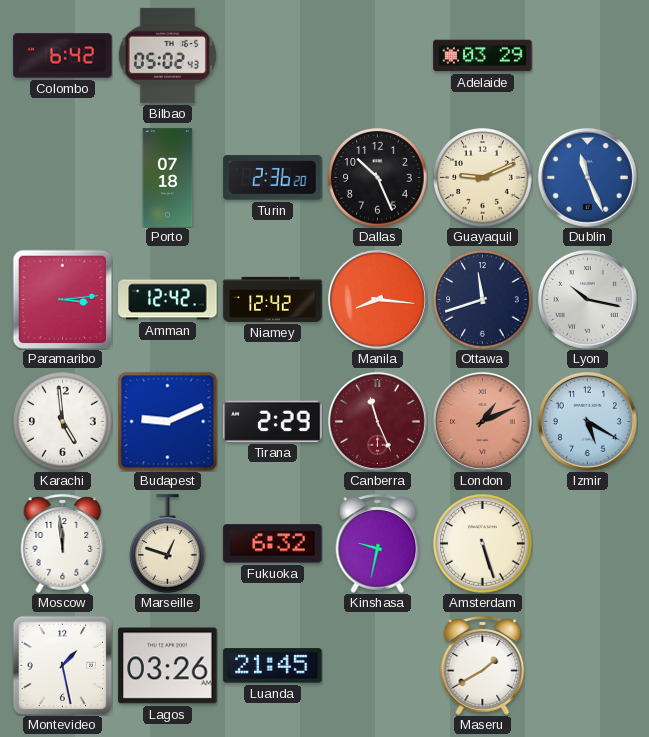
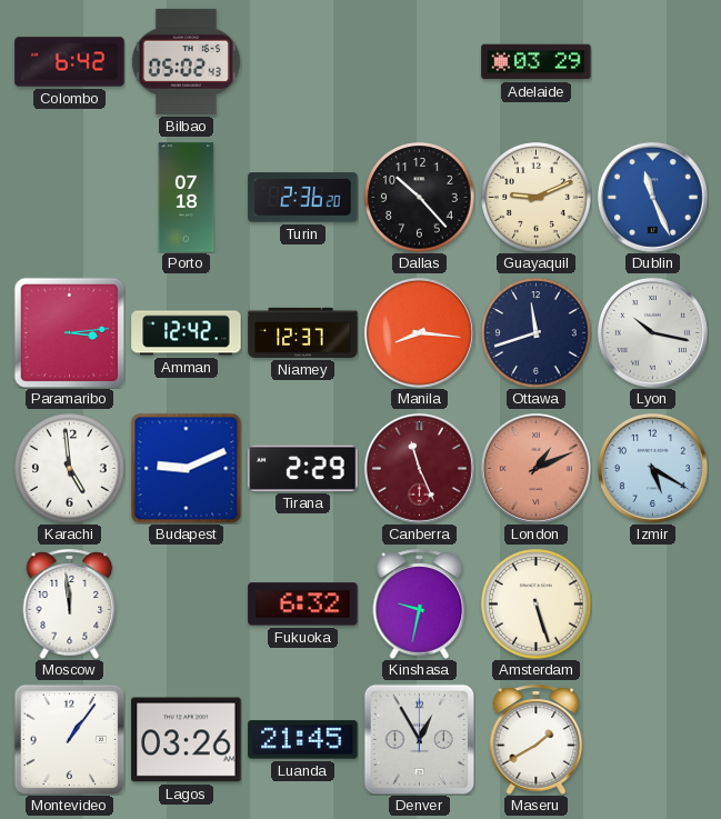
Dallas: 10:26 -> 10:23 (420, 198)
Niamey: 12:42 -> 12:37 (303, 332)
Marseille: 12:48 -> none (168, 544)
Montevideo: 1:28 -> 1:06 (69, 739)
Denver: none -> 12:55 (419, 739)
